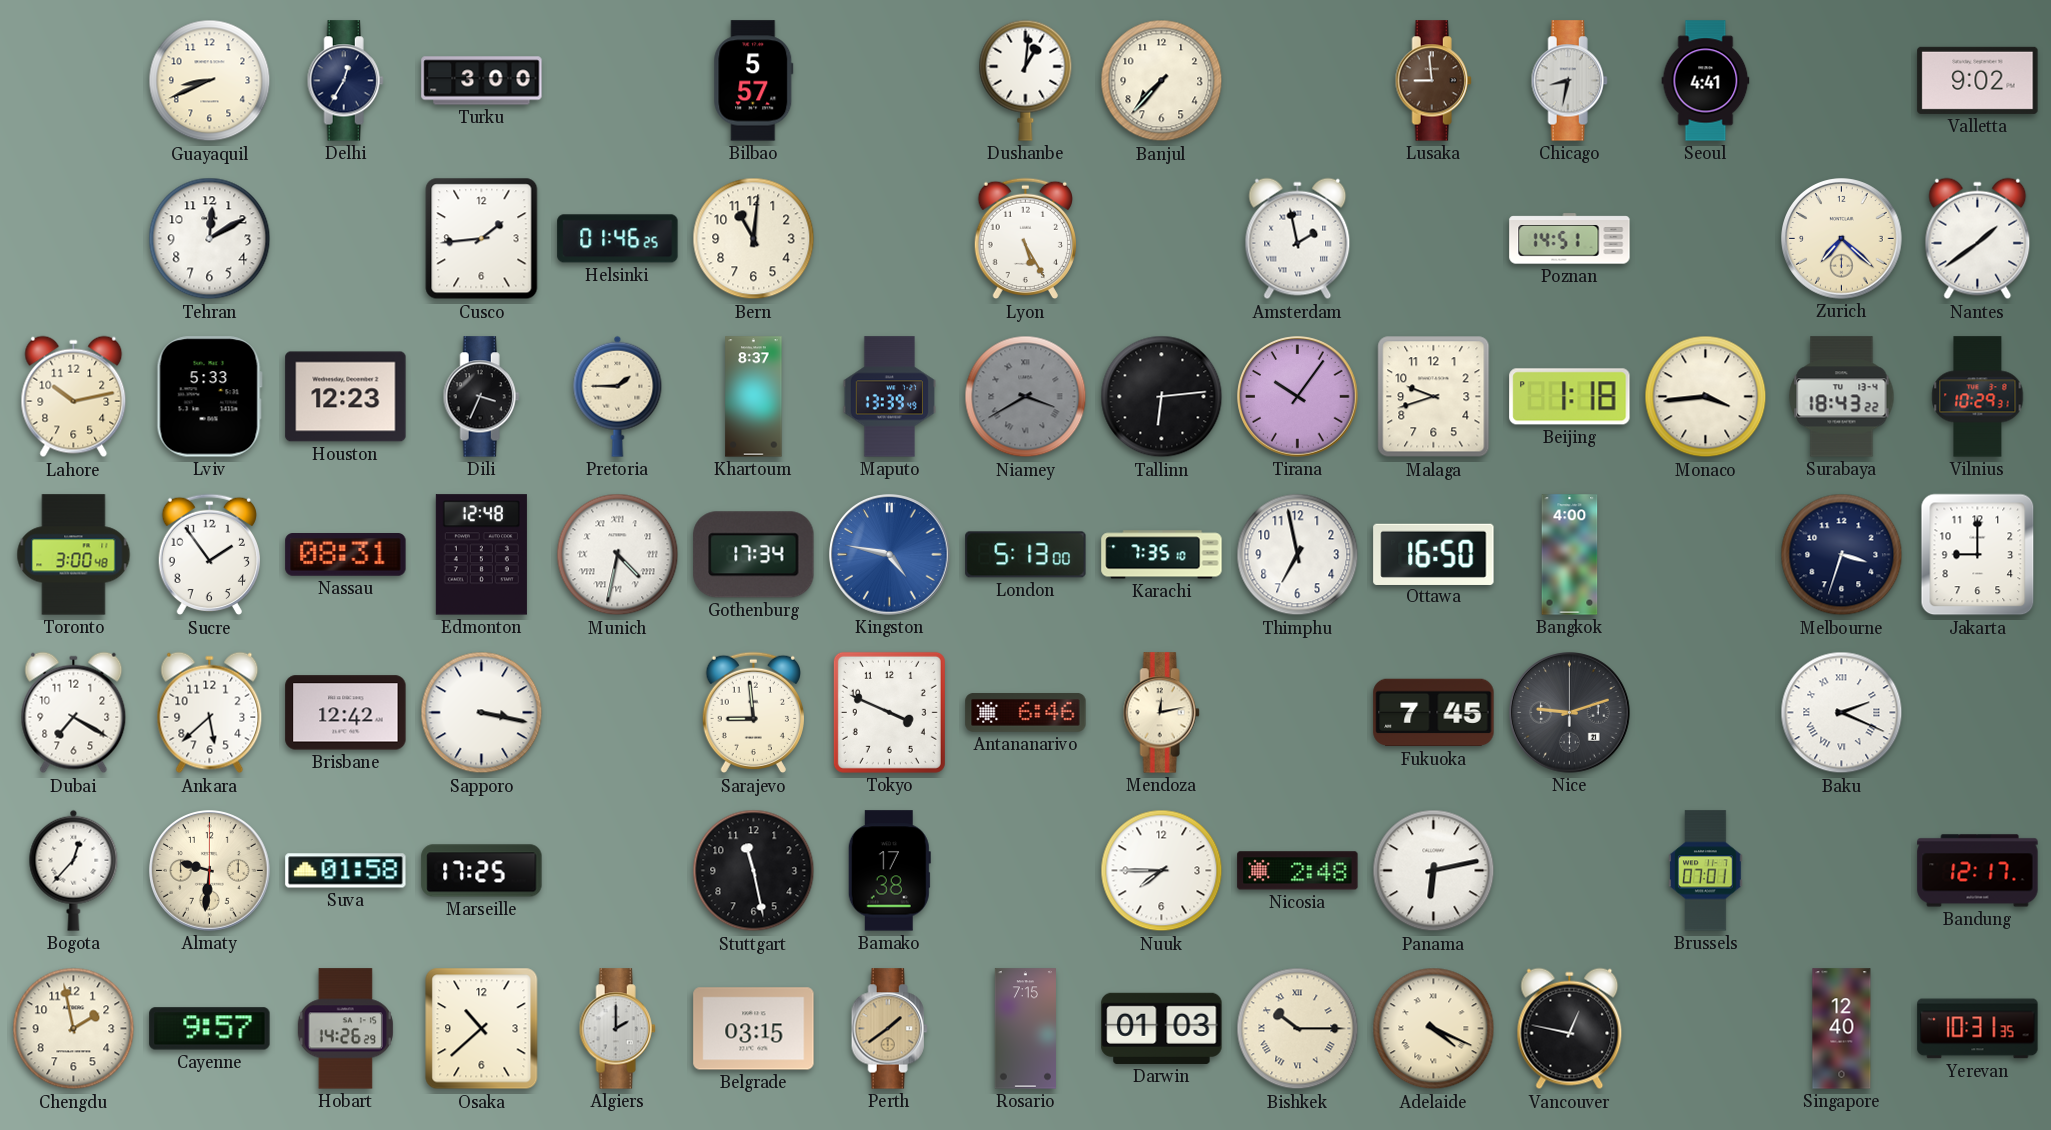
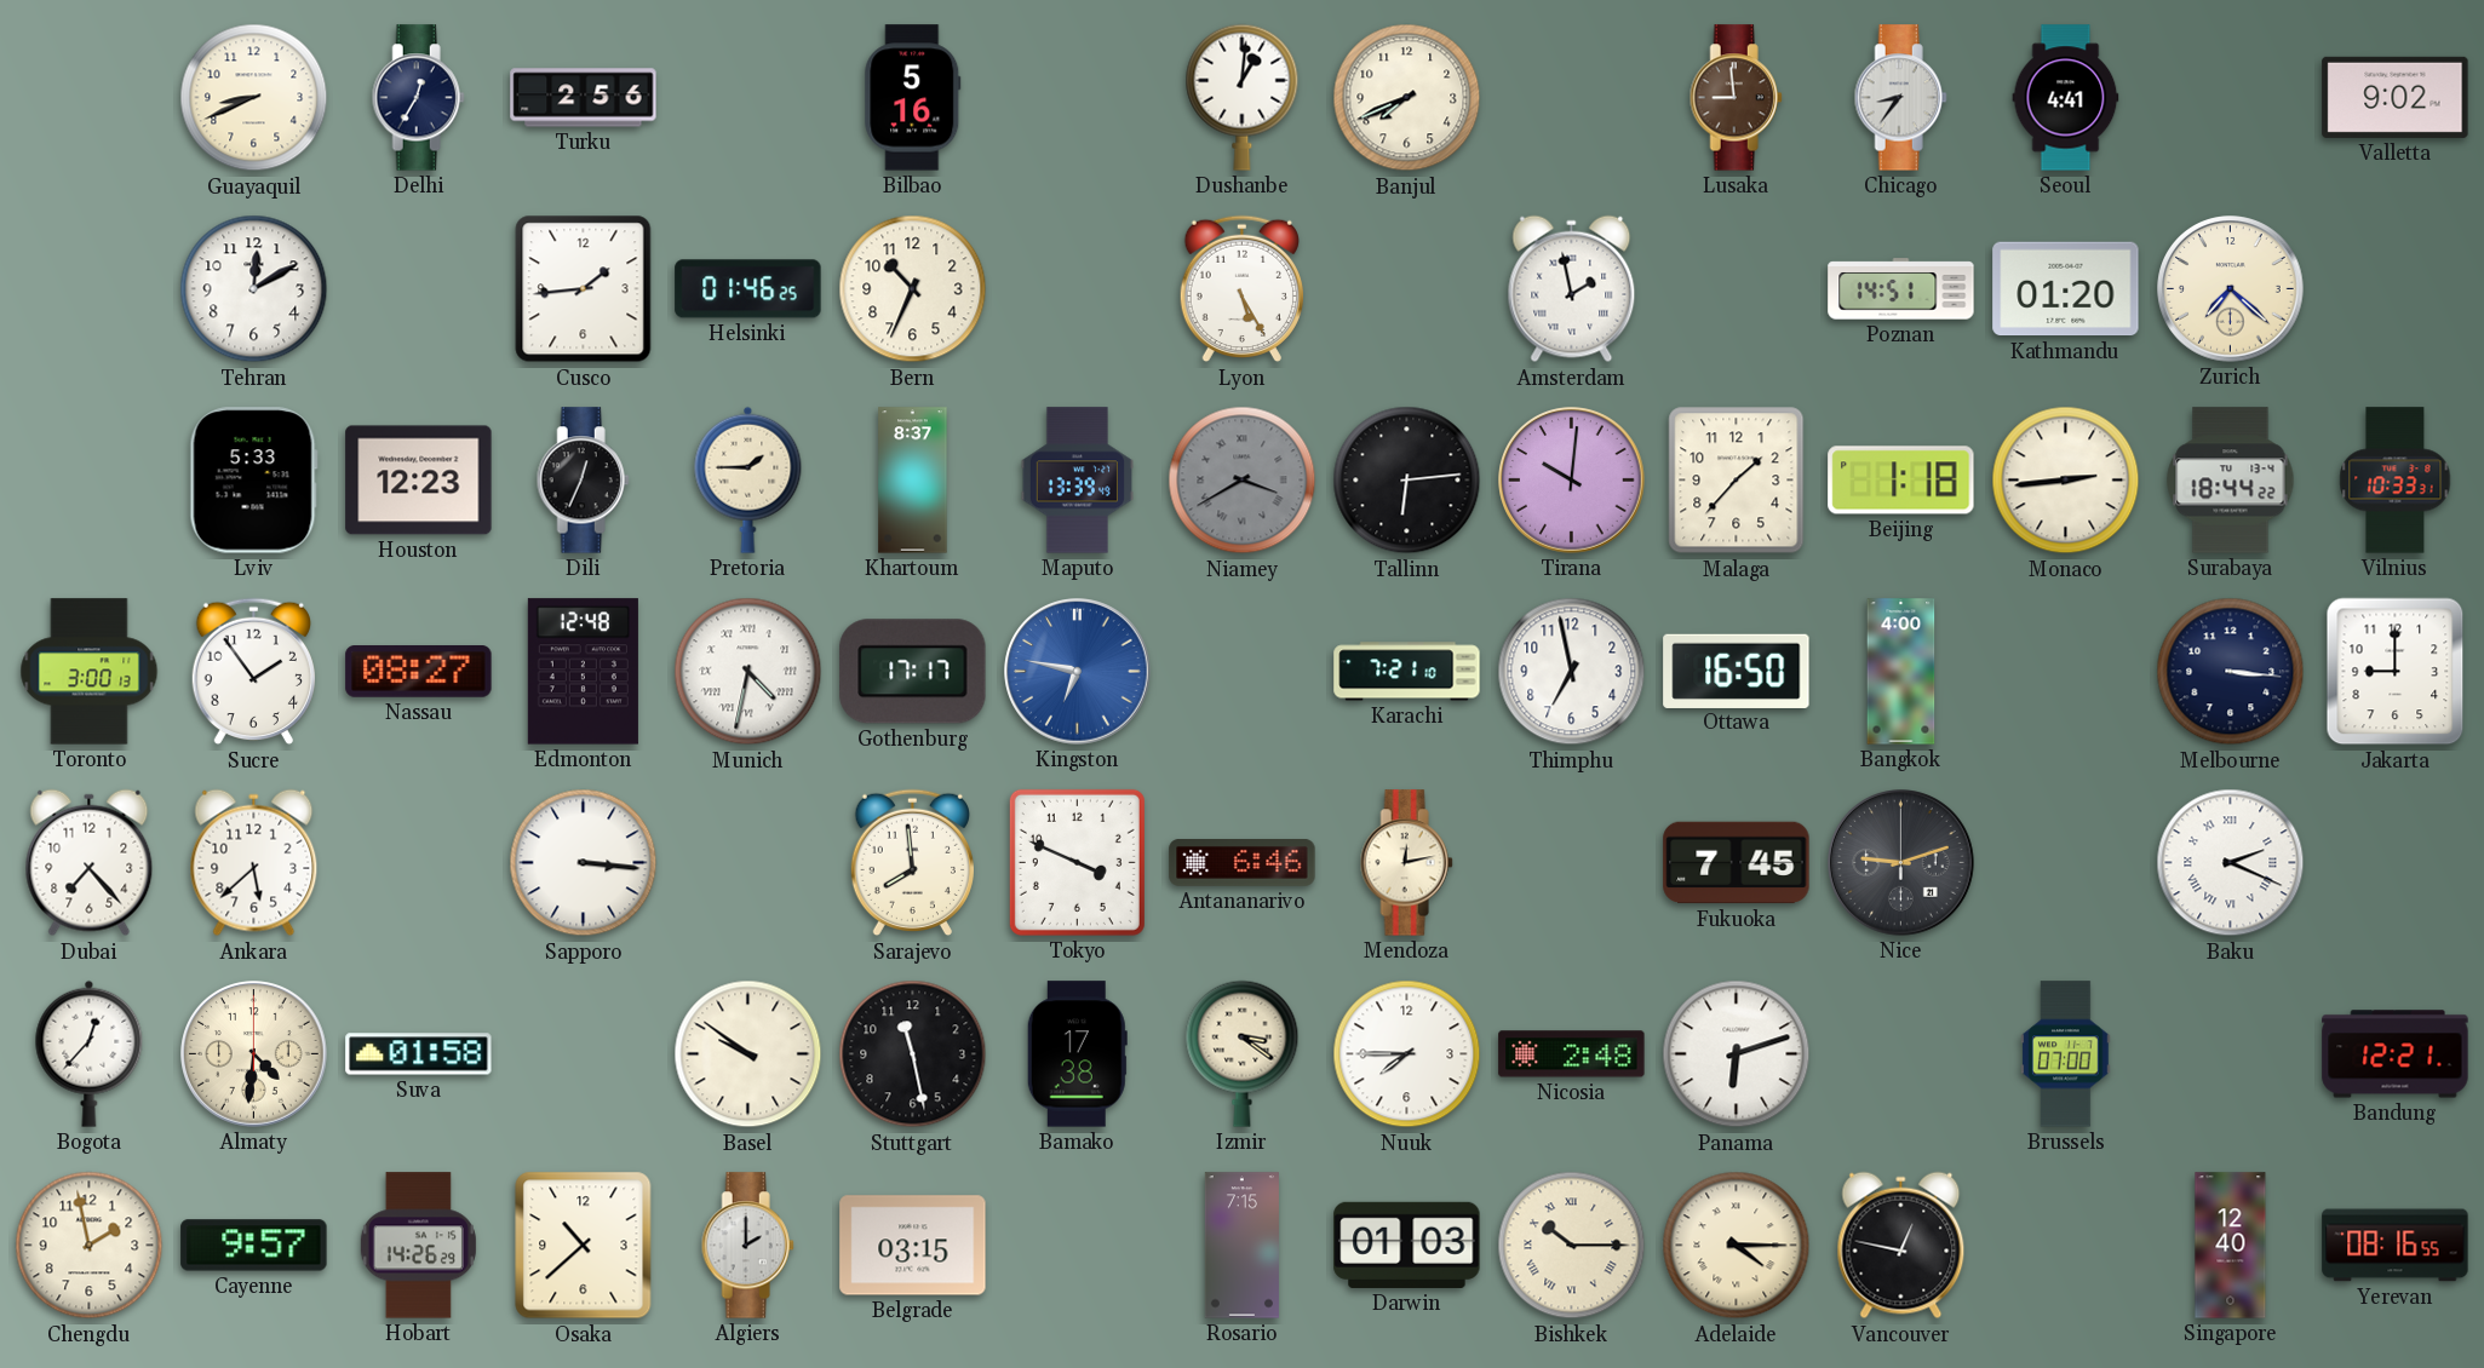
Turku: 3:00 -> 2:56 (584, 98)
Bilbao: 5:57 -> 5:16 (913, 98)
Banjul: 7:37 -> 7:41 (1407, 98)
Chicago: 8:32 -> 8:36 (1900, 98)
Bern: 11:01 -> 10:34 (913, 289)
Kathmandu: none -> 01:20 (2066, 289)
Nantes: 1:39 -> none (1978, 239)
Lahore: 10:13 -> none (74, 397)
Dili: 3:34 -> 12:34 (583, 481)
Tirana: 10:06 -> 10:01 (1572, 481)
Malaga: 9:42 -> 1:37 (1737, 481)
Monaco: 3:44 -> 2:44 (2066, 481)
Surabaya: 18:43 -> 18:44 (2231, 481)
Vilnius: 10:29 -> 10:33 (2396, 481)
Toronto: 3:00:48 -> 3:00:13 (90, 672)
Nassau: 08:31 -> 08:27 (419, 672)
Gothenburg: 17:34 -> 17:17 (913, 672)
Kingston: 4:47 -> 6:47 (1078, 672)
London: 5:13 -> none (1026, 555)
Karachi: 7:35 -> 7:21 (1407, 672)
Melbourne: 3:33 -> 3:16 (2231, 672)
Dubai: 7:20 -> 7:23 (90, 863)
Brisbane: 12:42 -> none (346, 713)
Sapporo: 3:17 -> 3:16 (584, 863)
Sarajevo: 8:59 -> 7:59 (912, 863)
Almaty: 9:31 -> 4:31 (254, 1054)
Marseille: 17:25 -> none (482, 871)
Basel: none -> 9:51 (748, 1054)
Izmir: none -> 3:21 (1243, 1053)
Panama: 6:13 -> 6:12 (1737, 1054)
Brussels: 07:01 -> 07:00 (2066, 1054)
Bandung: 12:17 -> 12:21 (2396, 1054)
Perth: 1:39 -> none (889, 1029)
Adelaide: 4:19 -> 4:15 (1737, 1246)
Yerevan: 10:31 -> 08:16 (2396, 1246)
